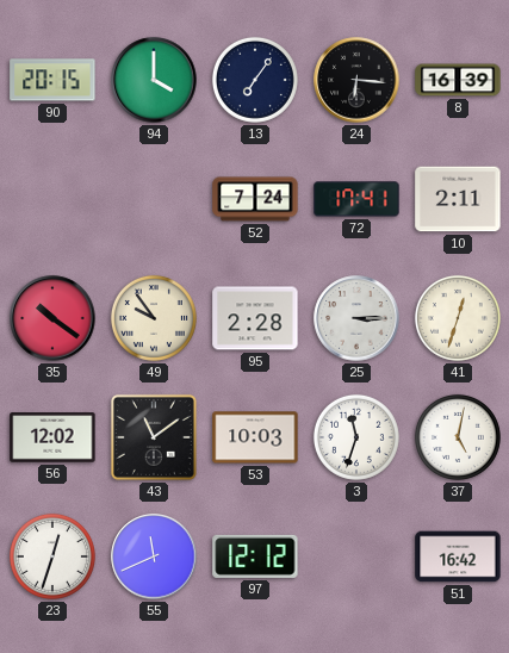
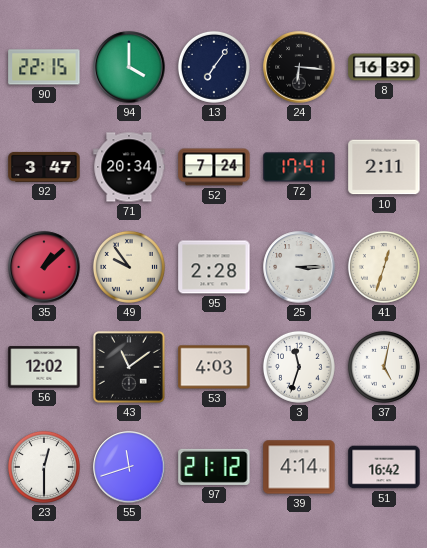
90: 20:15 -> 22:15 (44, 67)
92: none -> 3:47 (44, 167)
71: none -> 20:34 (129, 167)
35: 10:21 -> 1:08 (44, 267)
53: 10:03 -> 4:03 (214, 367)
23: 12:33 -> 12:30 (44, 467)
55: 11:41 -> 11:42 (129, 467)
97: 12:12 -> 21:12 (214, 467)
39: none -> 4:14 (299, 467)
